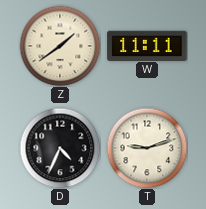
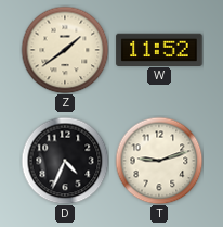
W: 11:11 -> 11:52 (159, 49)
